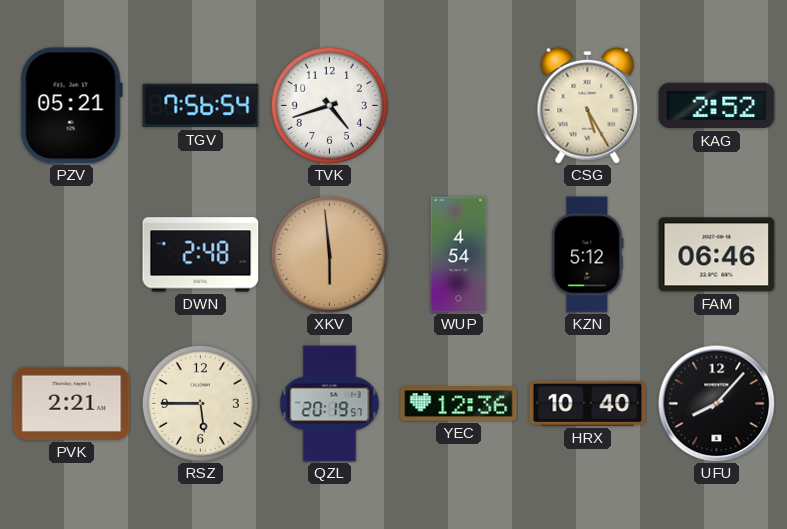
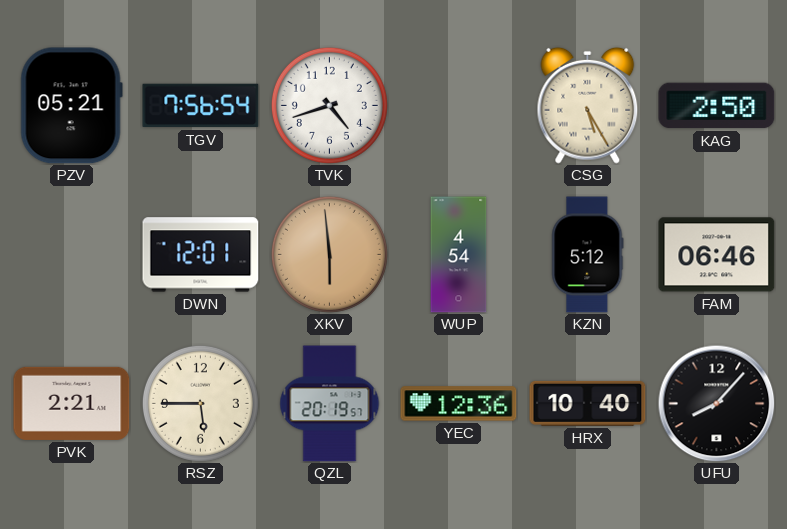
KAG: 2:52 -> 2:50 (717, 106)
DWN: 2:48 -> 12:01 (201, 255)
